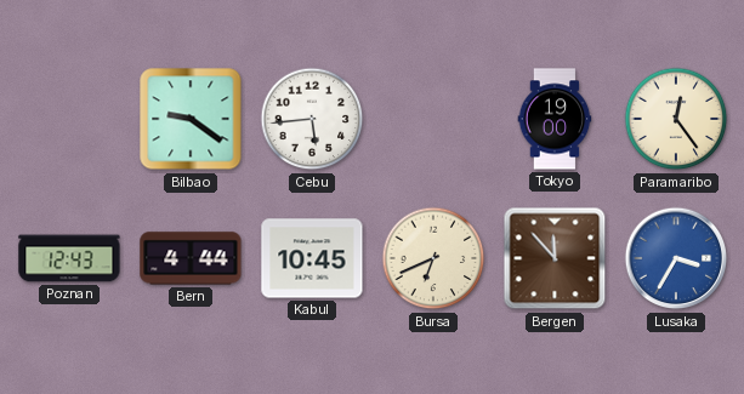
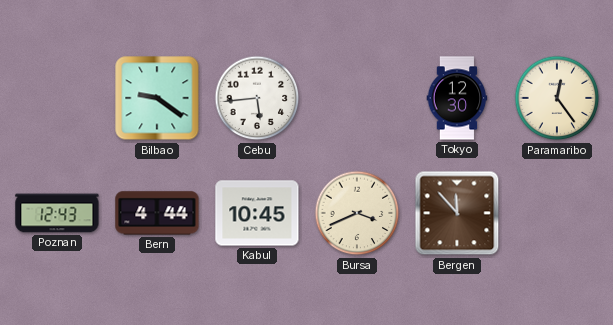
Tokyo: 19:00 -> 12:30 (457, 98)
Bursa: 6:41 -> 3:41 (357, 213)
Lusaka: 3:35 -> none (676, 258)
